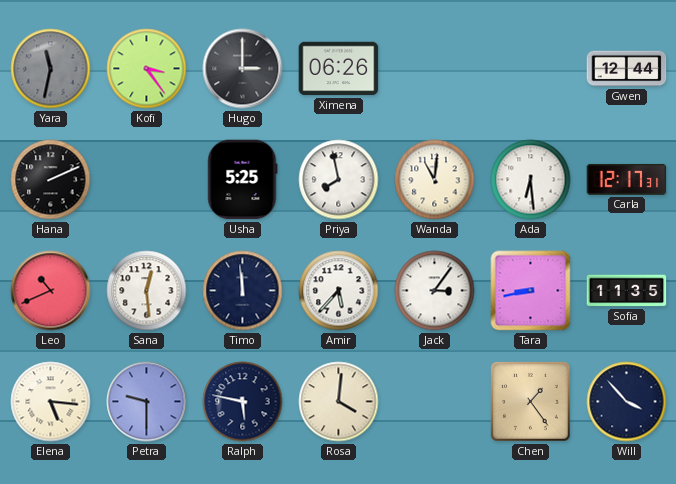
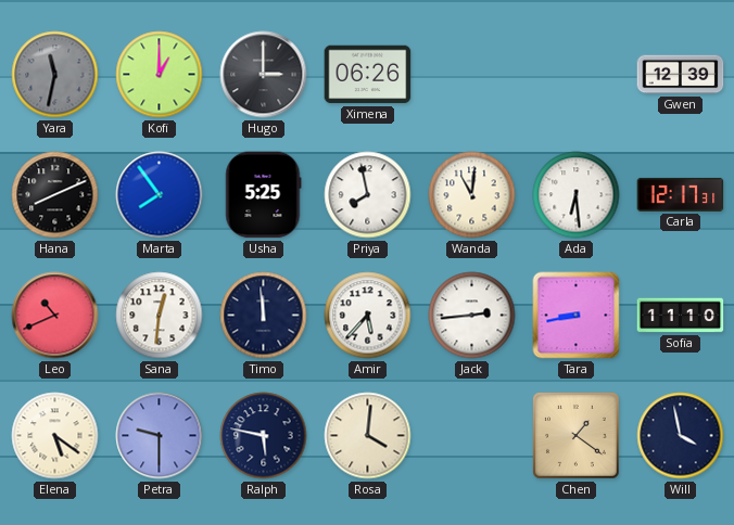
Kofi: 3:24 -> 1:00 (160, 75)
Gwen: 12:44 -> 12:39 (681, 75)
Hana: 2:11 -> 8:11 (55, 195)
Marta: none -> 7:54 (160, 195)
Sana: 12:29 -> 12:31 (160, 316)
Jack: 3:06 -> 2:44 (472, 316)
Sofia: 11:35 -> 11:10 (681, 316)
Elena: 5:16 -> 5:21 (55, 436)
Chen: 1:24 -> 1:21 (577, 436)
Will: 3:53 -> 3:58 (681, 436)
